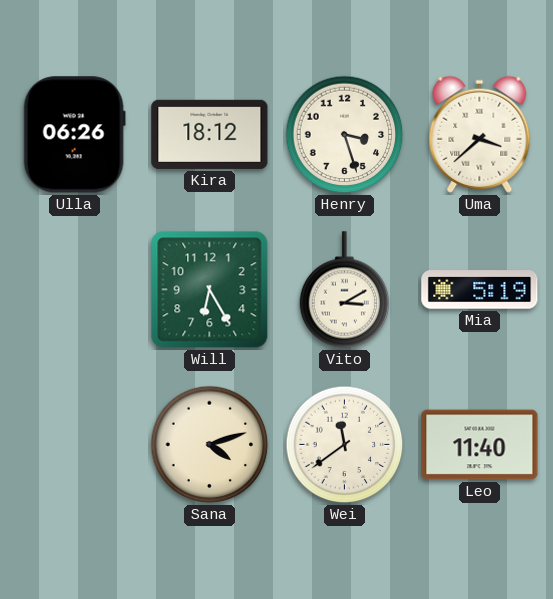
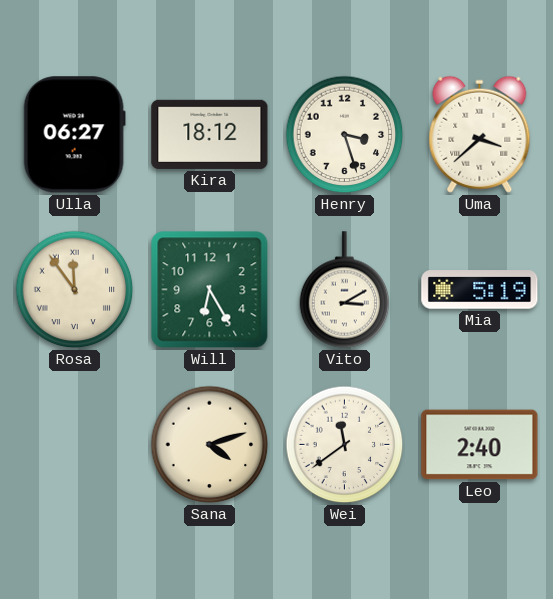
Ulla: 06:26 -> 06:27 (74, 135)
Rosa: none -> 11:54 (75, 290)
Leo: 11:40 -> 2:40 (480, 445)
